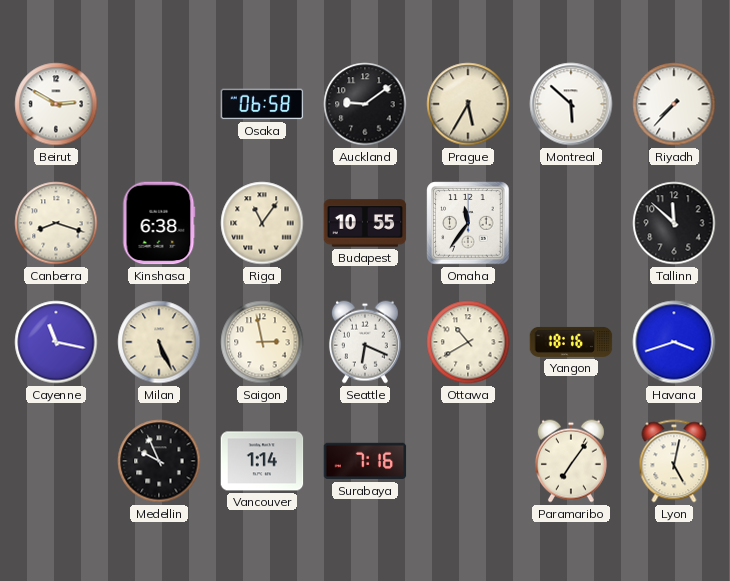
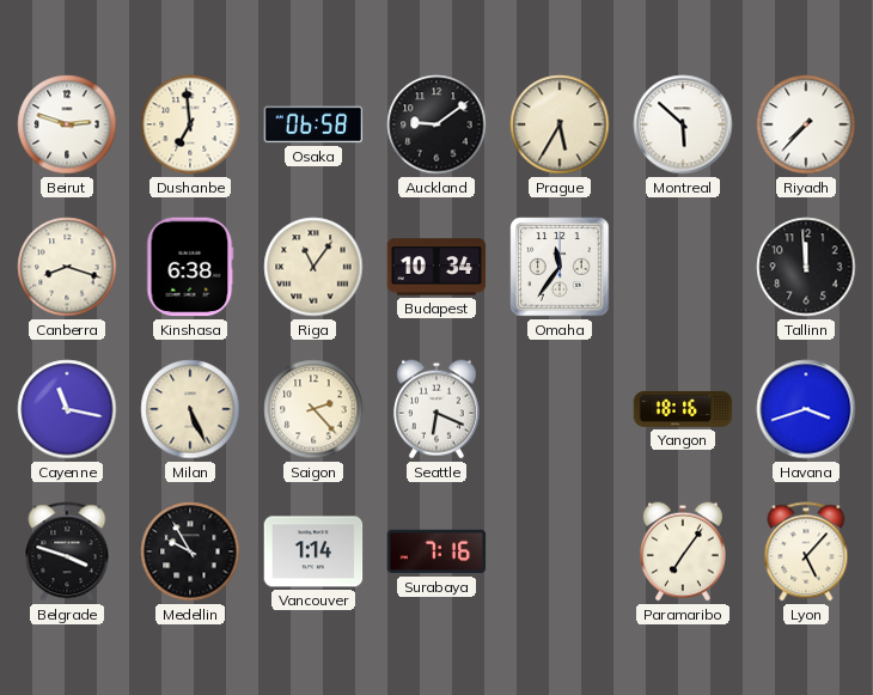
Beirut: 2:50 -> 2:48 (67, 124)
Dushanbe: none -> 6:59 (190, 124)
Budapest: 10:55 -> 10:34 (436, 267)
Tallinn: 11:52 -> 11:59 (806, 267)
Saigon: 2:58 -> 2:23 (313, 409)
Ottawa: 10:40 -> none (468, 342)
Belgrade: none -> 3:48 (67, 551)
Medellin: 9:56 -> 9:55 (190, 551)
Lyon: 5:02 -> 5:07 (806, 551)
